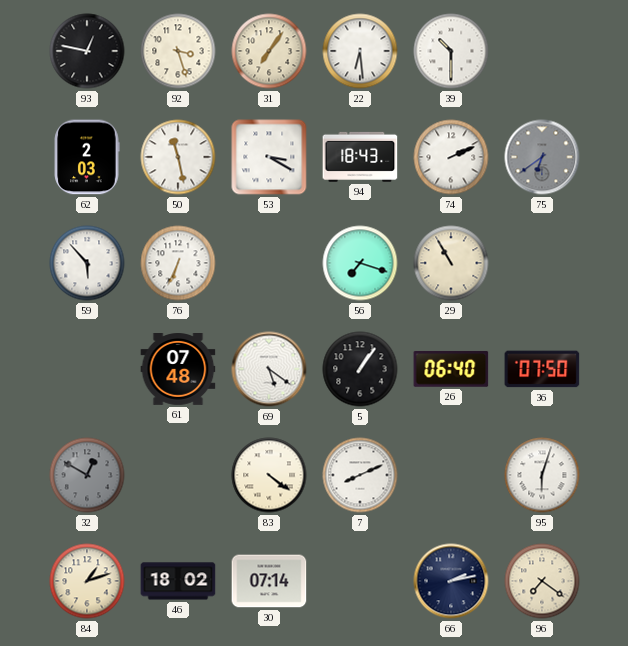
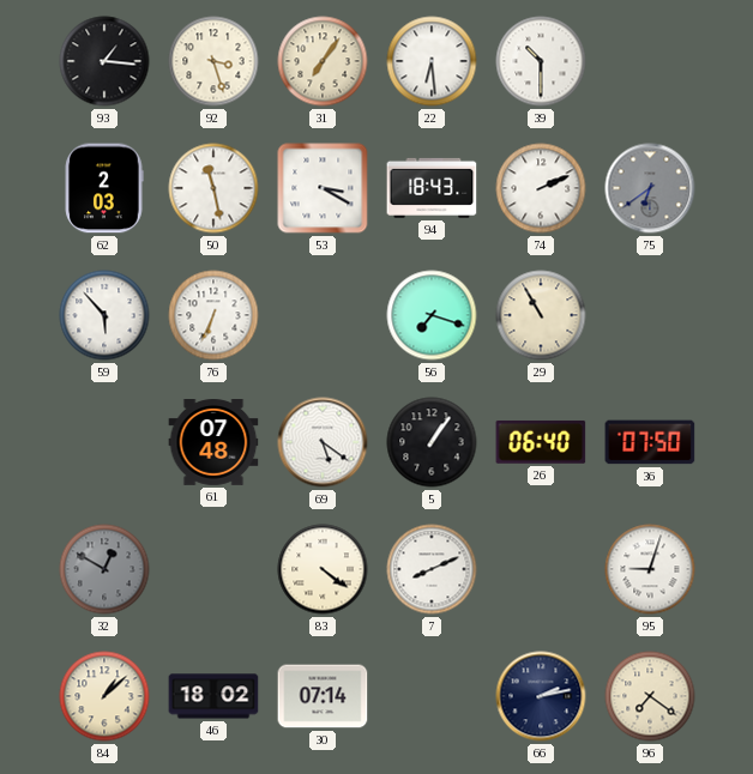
93: 12:47 -> 1:16 (104, 61)
95: 6:03 -> 9:03 (650, 569)
84: 1:12 -> 1:08 (104, 696)
